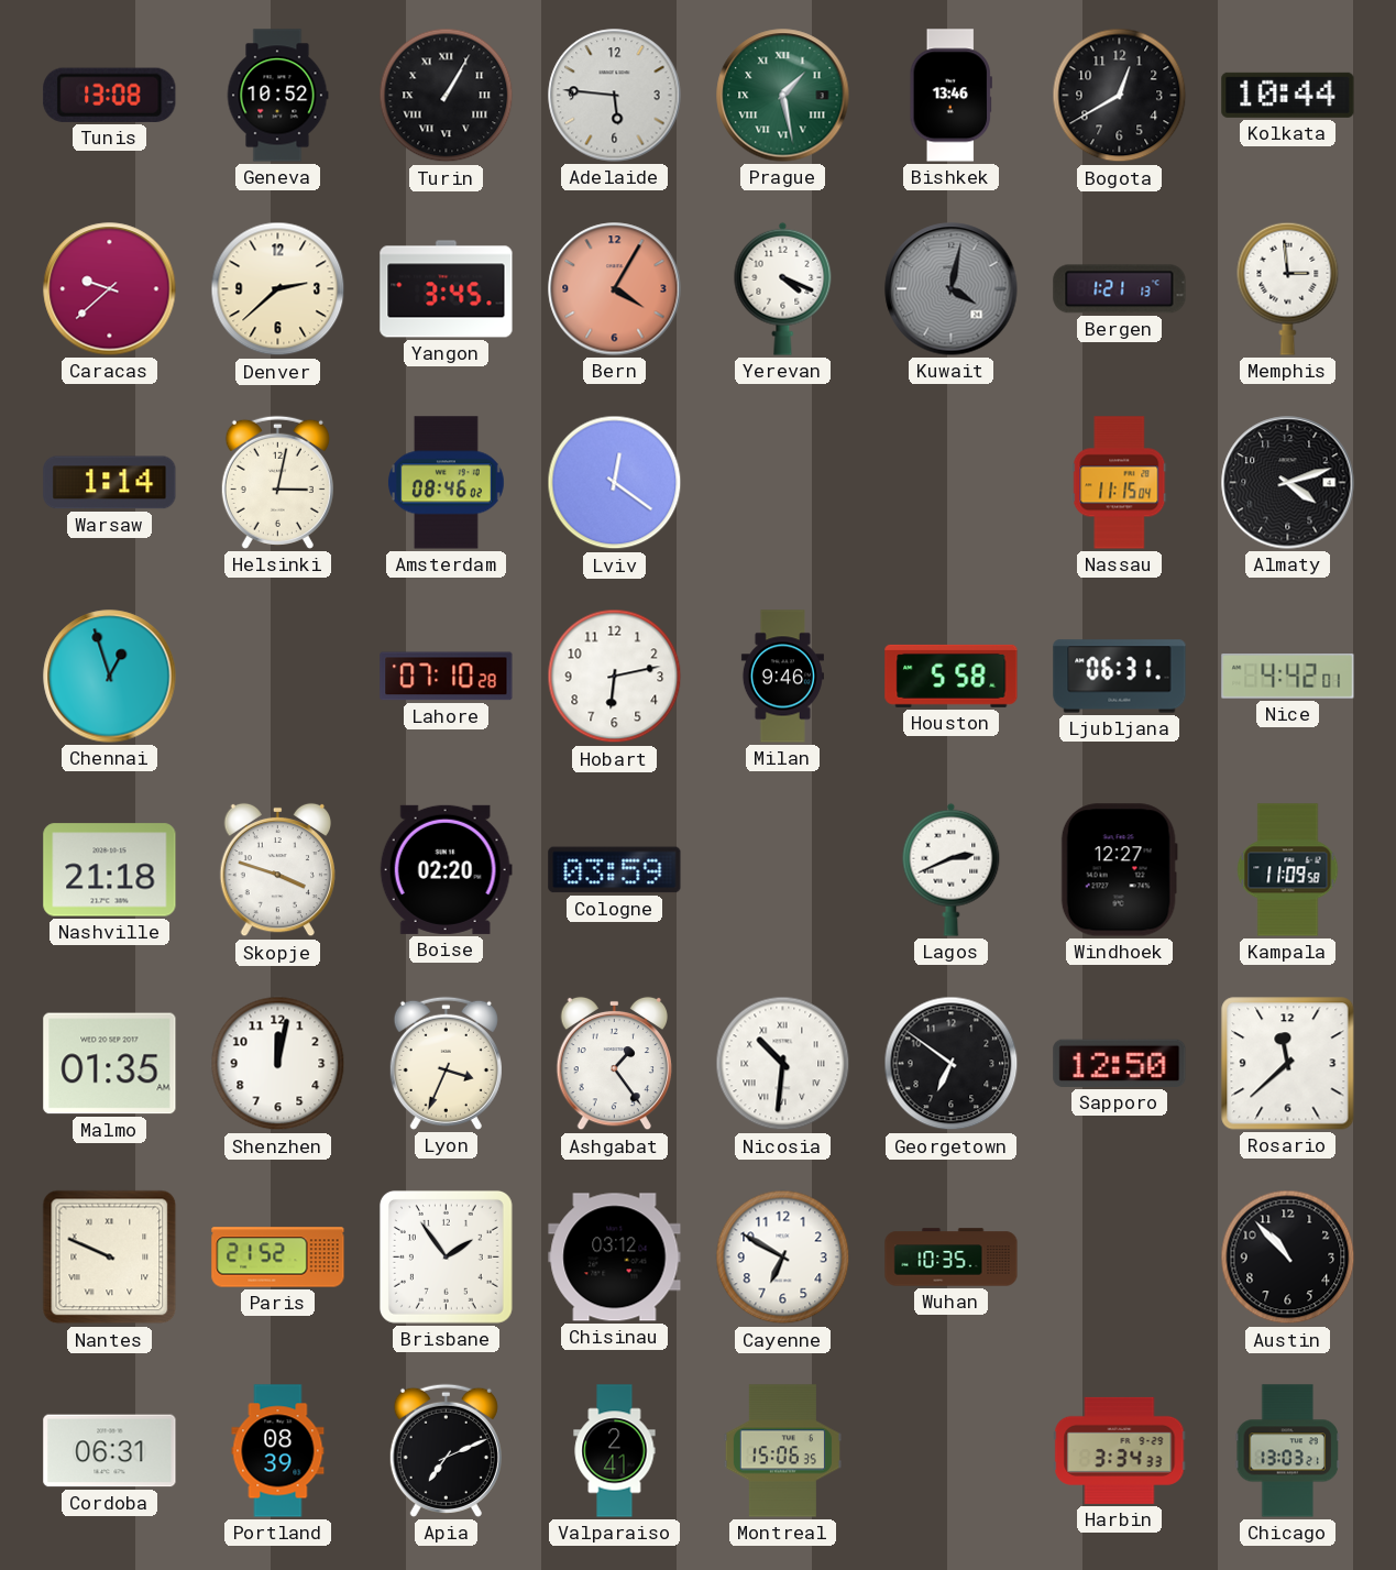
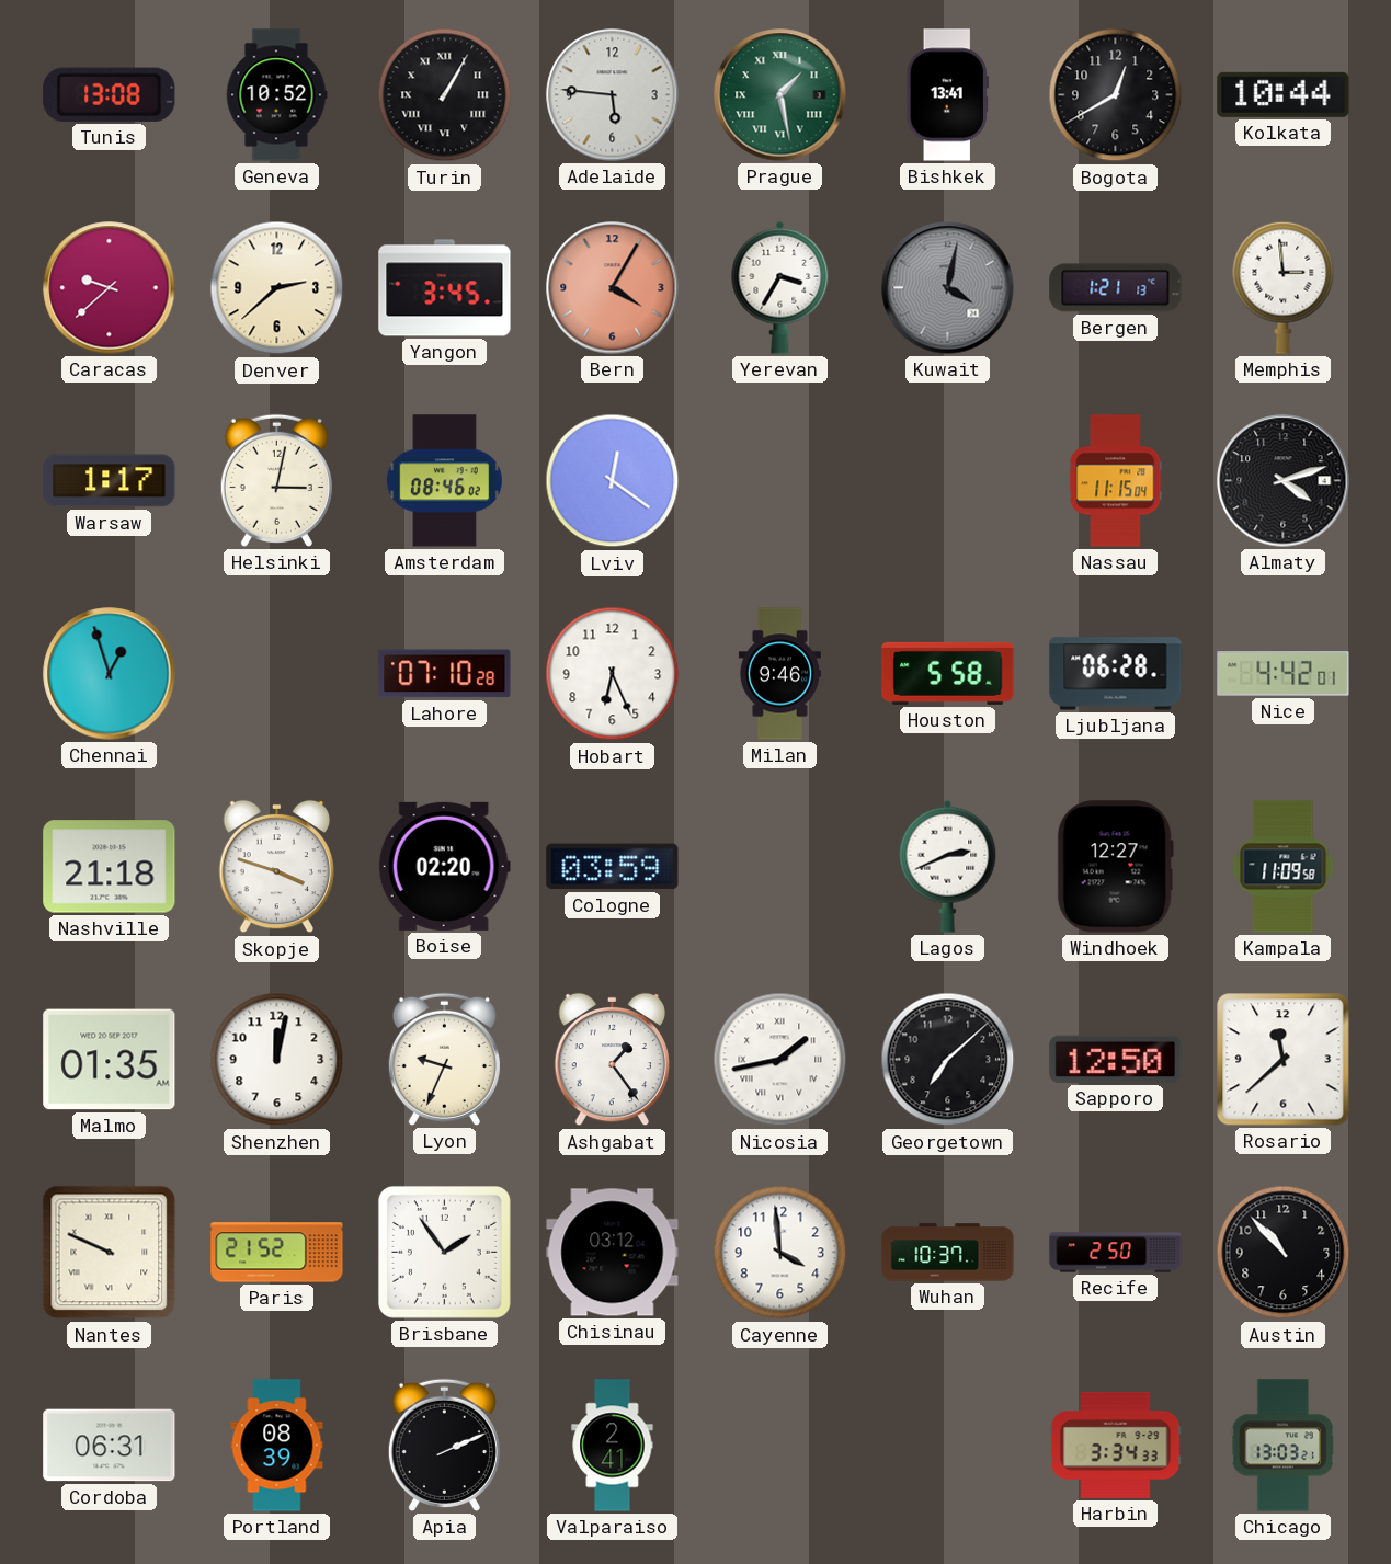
Bishkek: 13:46 -> 13:41 (947, 95)
Yerevan: 4:19 -> 3:35 (780, 287)
Warsaw: 1:14 -> 1:17 (110, 481)
Hobart: 6:13 -> 6:26 (613, 674)
Ljubljana: 06:31 -> 06:28 (1116, 674)
Lyon: 3:34 -> 9:34 (444, 1059)
Nicosia: 10:31 -> 1:43 (780, 1060)
Georgetown: 6:51 -> 7:08 (948, 1060)
Cayenne: 6:50 -> 3:59 (780, 1253)
Wuhan: 10:35 -> 10:37 (948, 1253)
Recife: none -> 2:50 (1116, 1253)
Apia: 7:11 -> 2:11 (444, 1445)
Montreal: 15:06 -> none (782, 1451)
